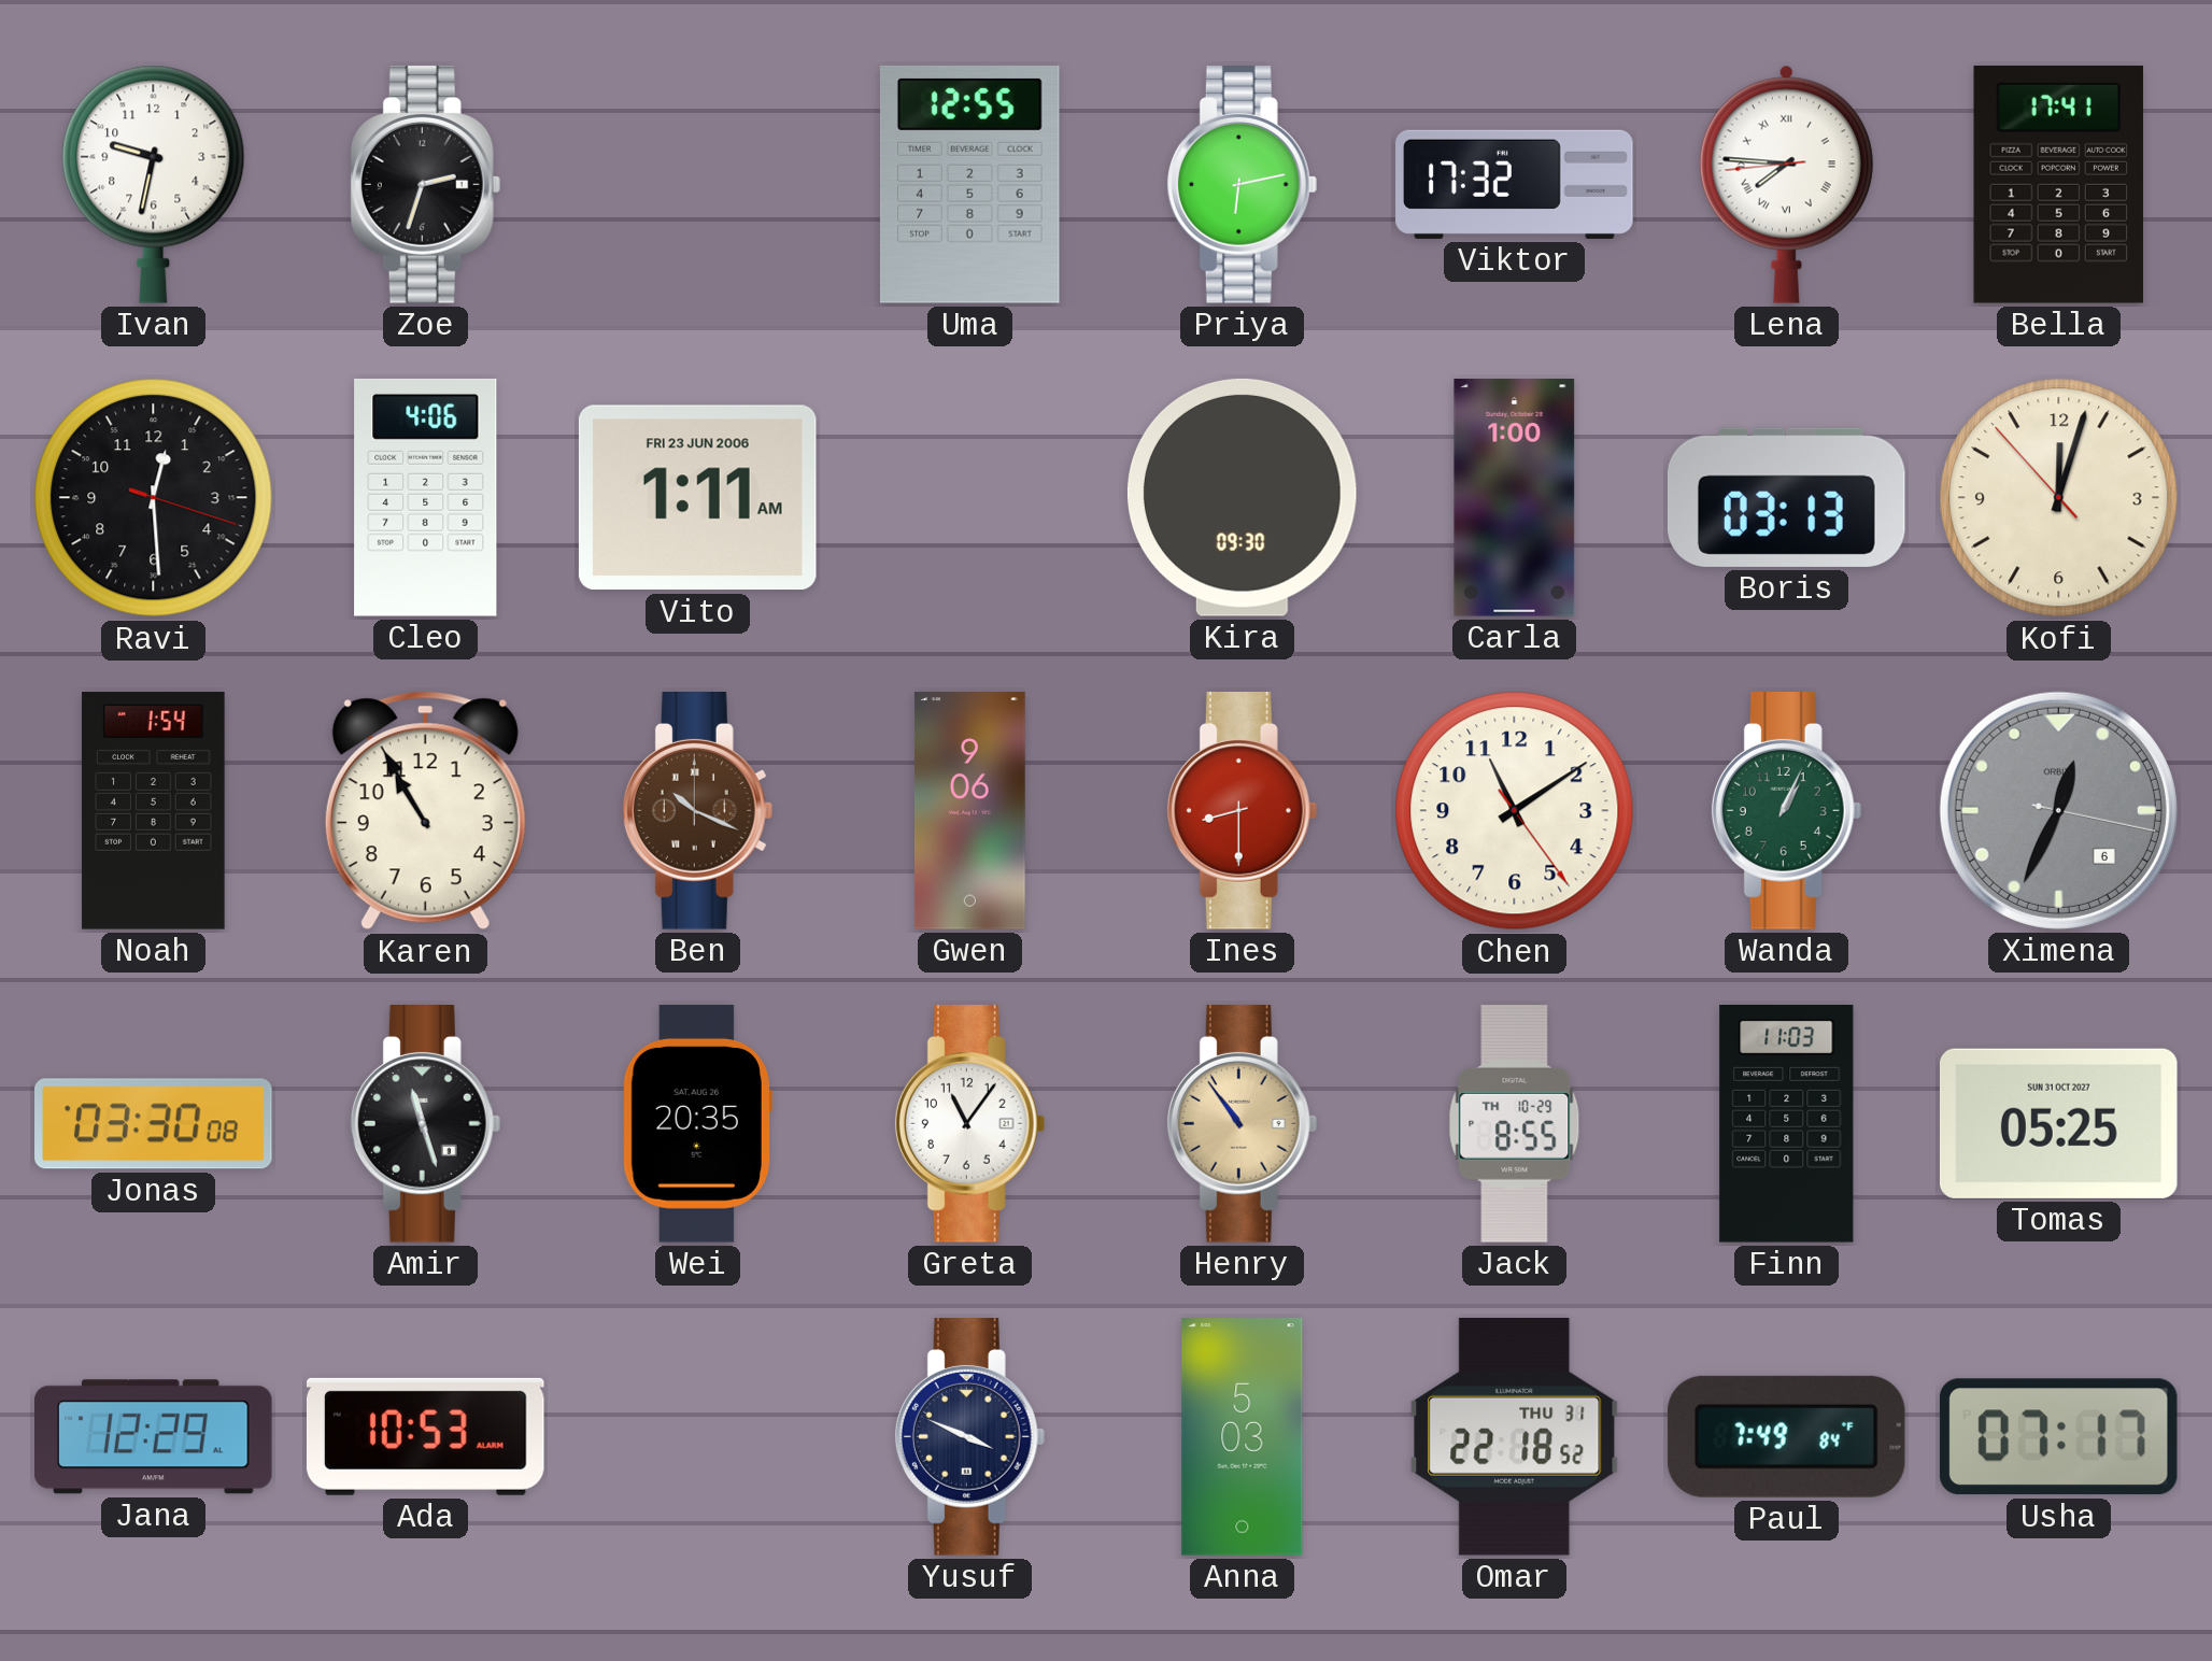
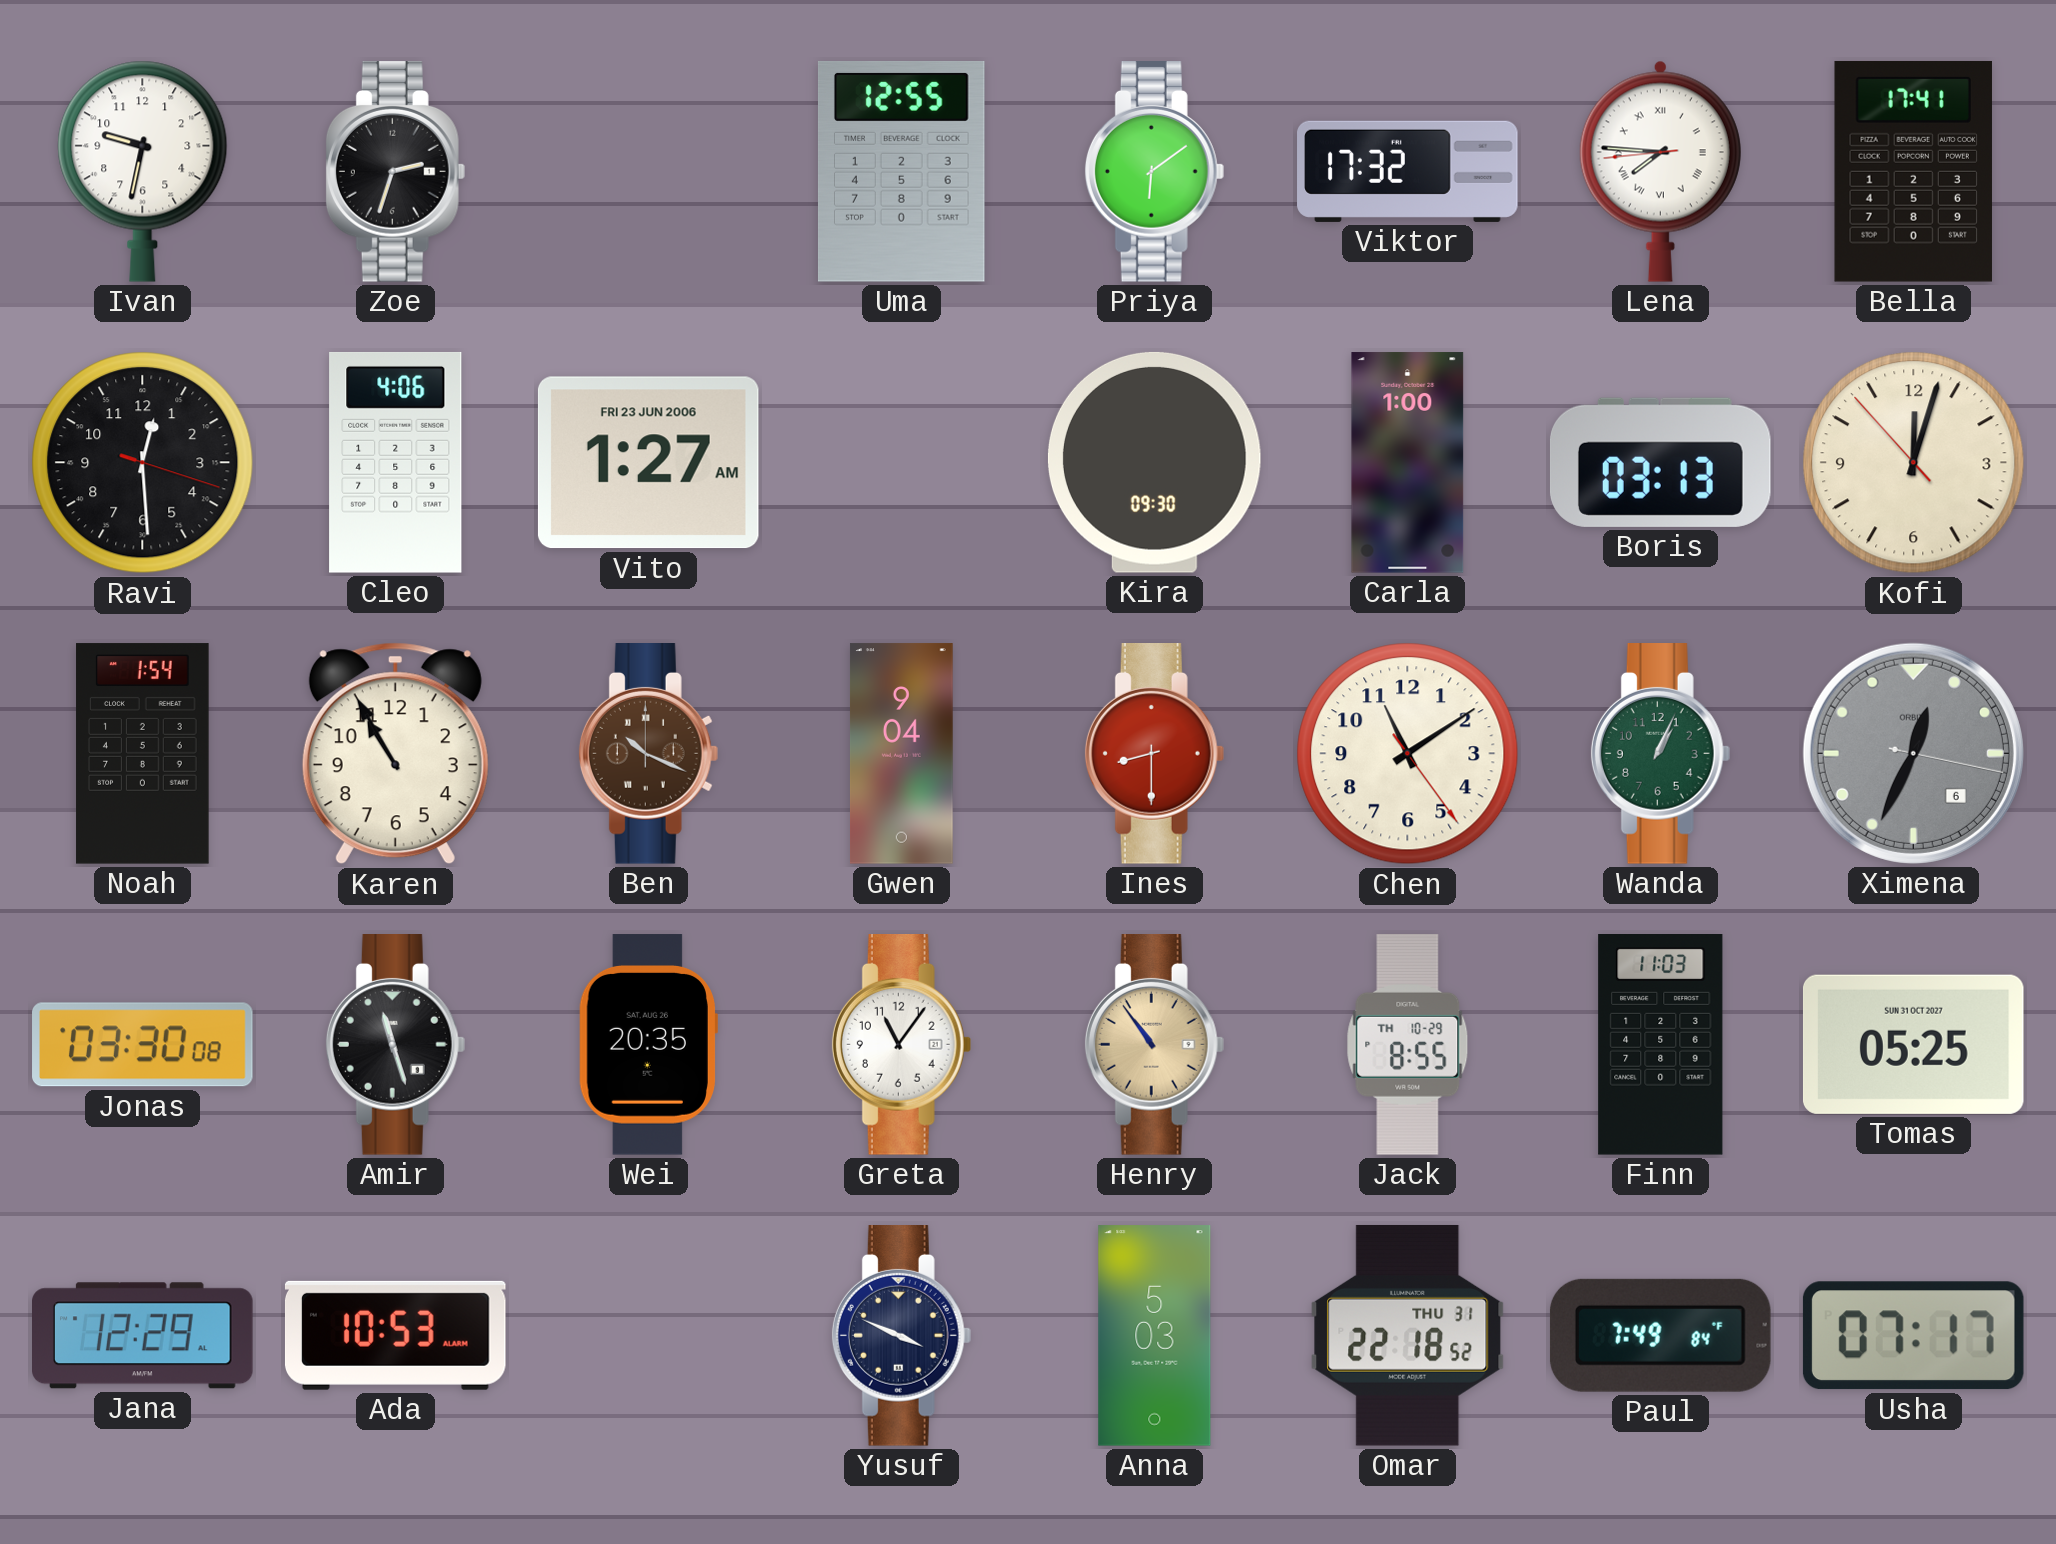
Priya: 6:13 -> 6:09 (1155, 172)
Vito: 1:11 -> 1:27 (648, 463)
Gwen: 9:06 -> 9:04 (901, 754)
